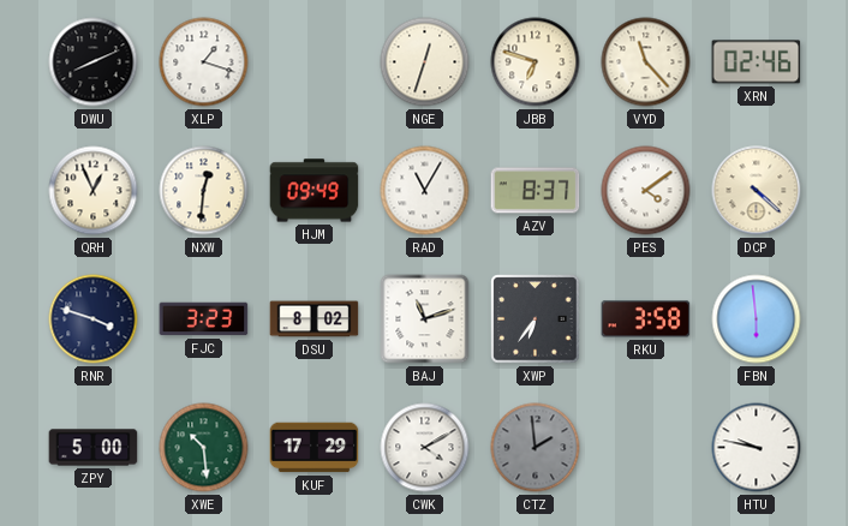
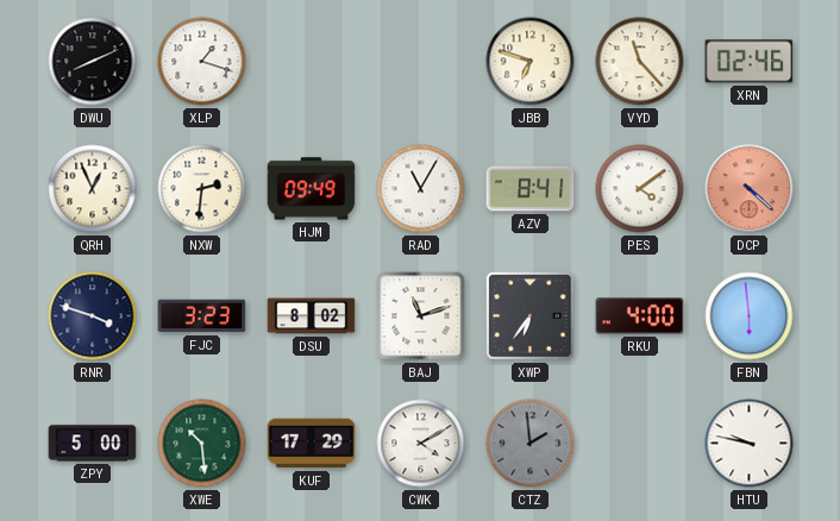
NGE: 12:33 -> none (425, 62)
NXW: 12:31 -> 2:31 (202, 189)
AZV: 8:37 -> 8:41 (531, 189)
DCP dial: cream -> salmon (750, 189)
RKU: 3:58 -> 4:00 (640, 316)
